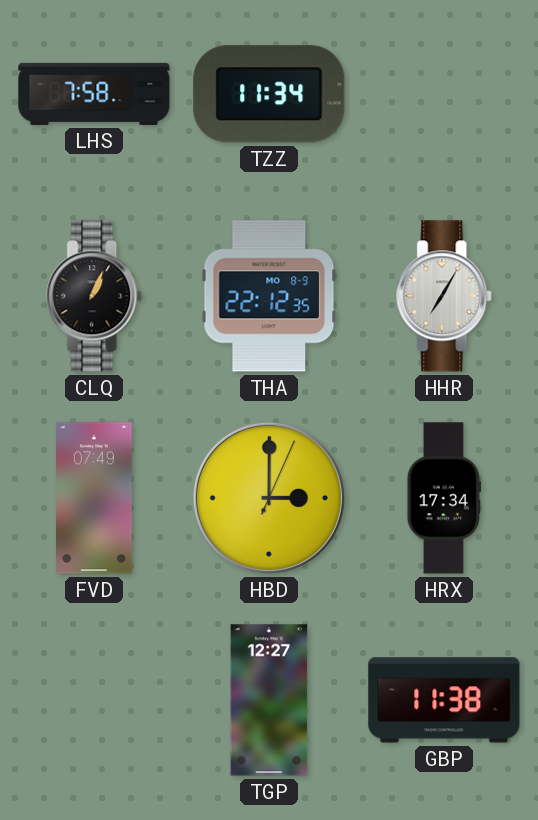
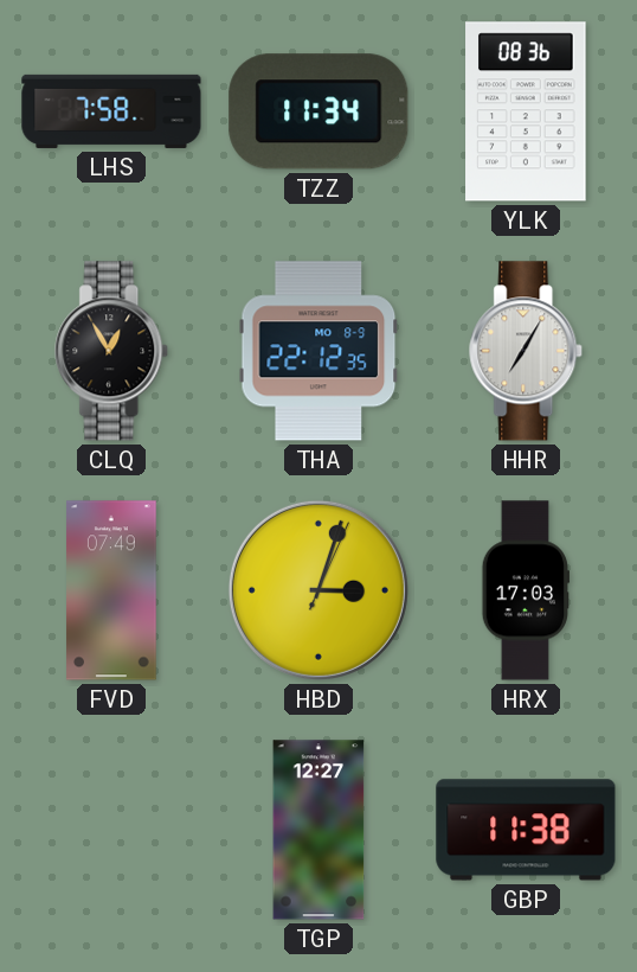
YLK: none -> 08:36 (526, 111)
CLQ: 1:04 -> 12:55 (112, 351)
HBD: 3:00 -> 3:03 (318, 590)
HRX: 17:34 -> 17:03 (525, 590)
